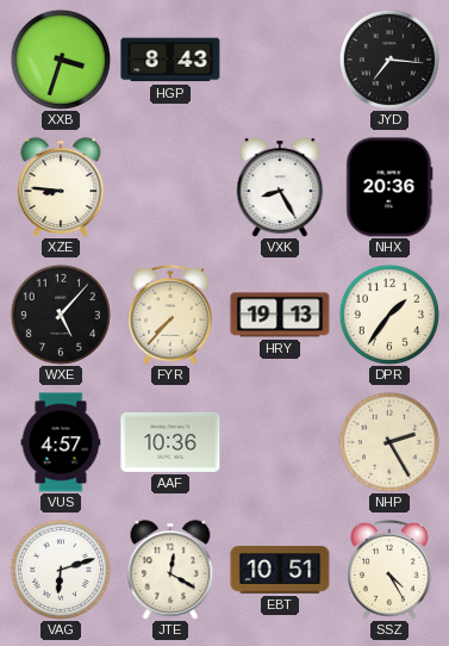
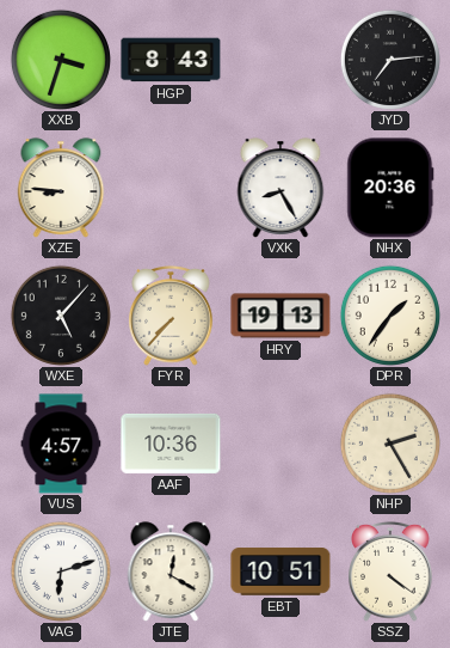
JYD: 7:16 -> 7:14 (390, 60)
SSZ: 4:25 -> 4:21 (392, 571)
